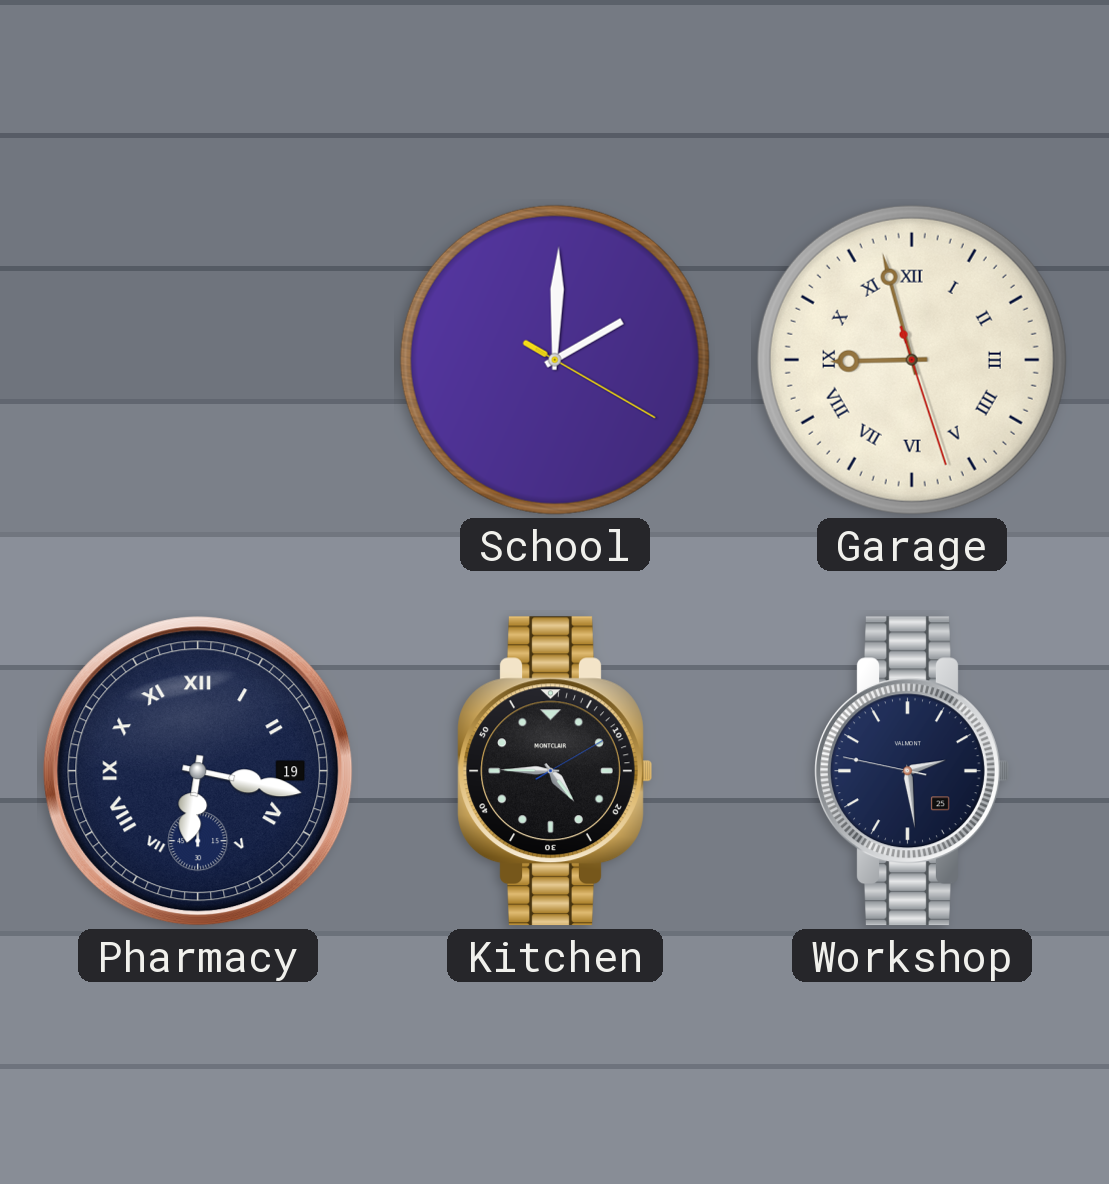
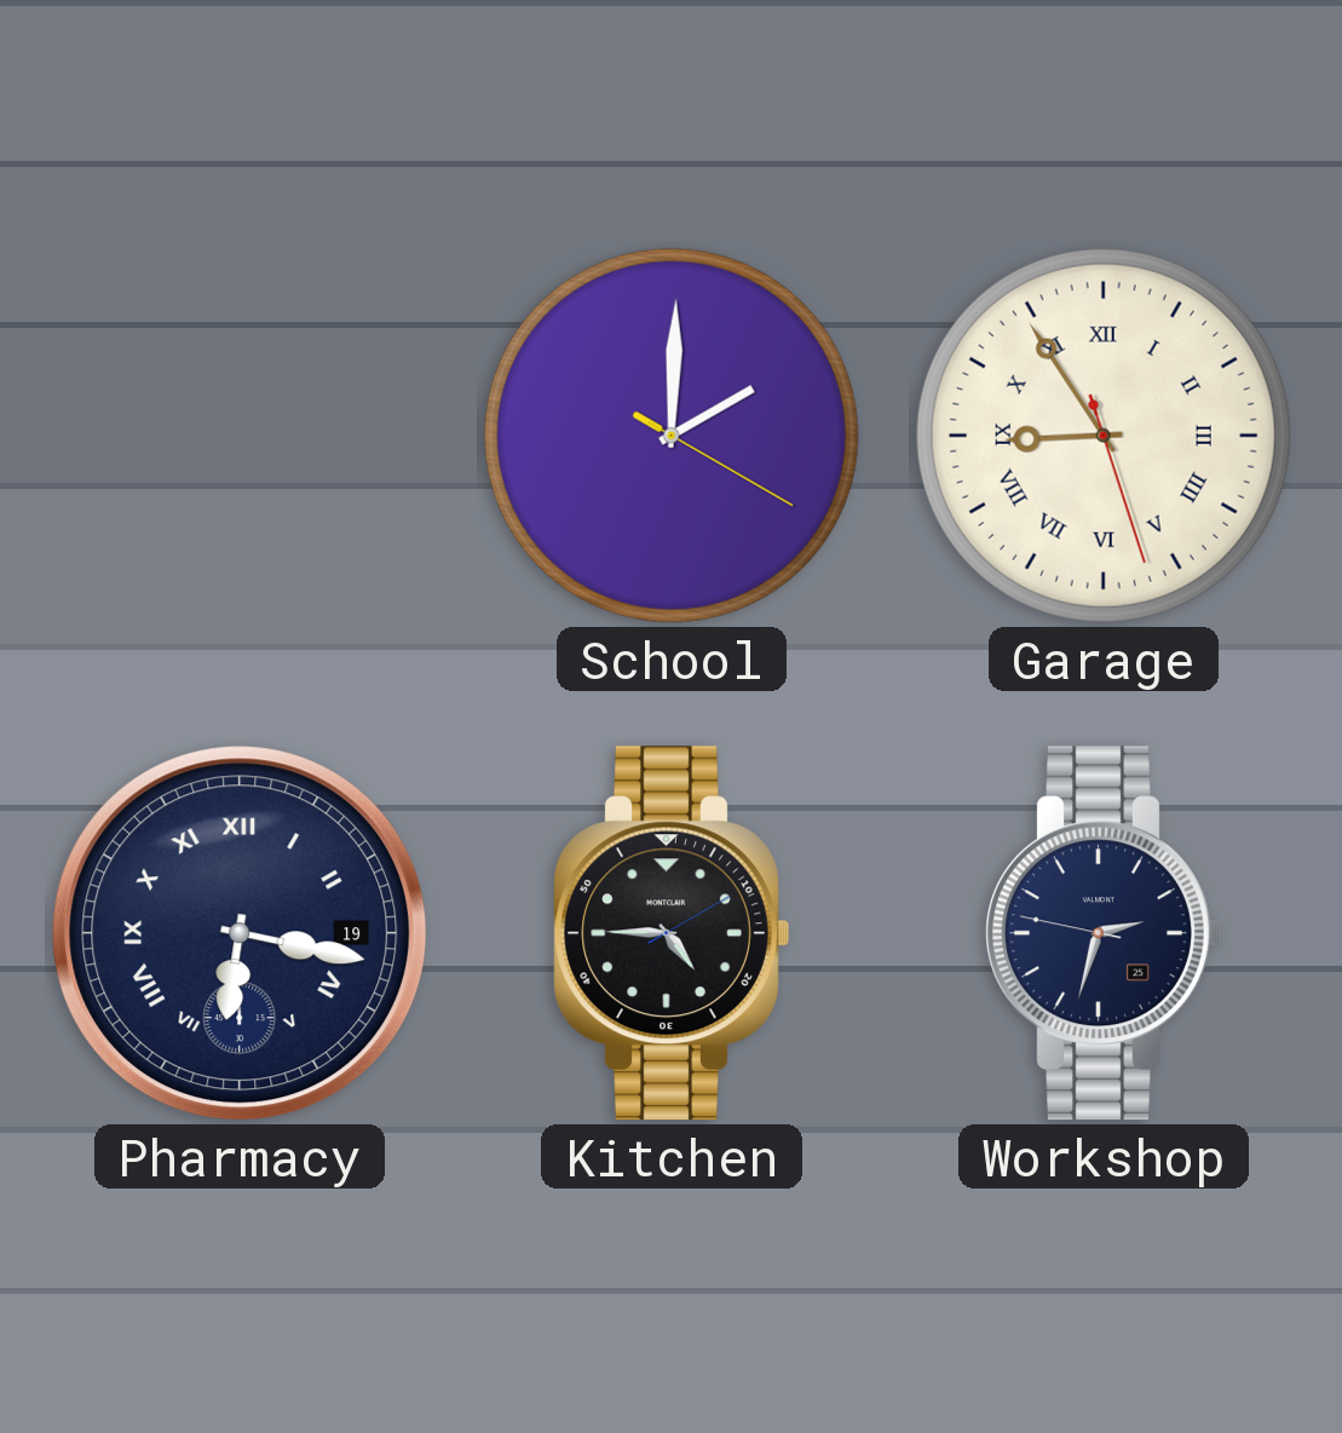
Garage: 8:57 -> 8:54 (1104, 436)
Workshop: 2:28 -> 2:32 (1104, 933)
